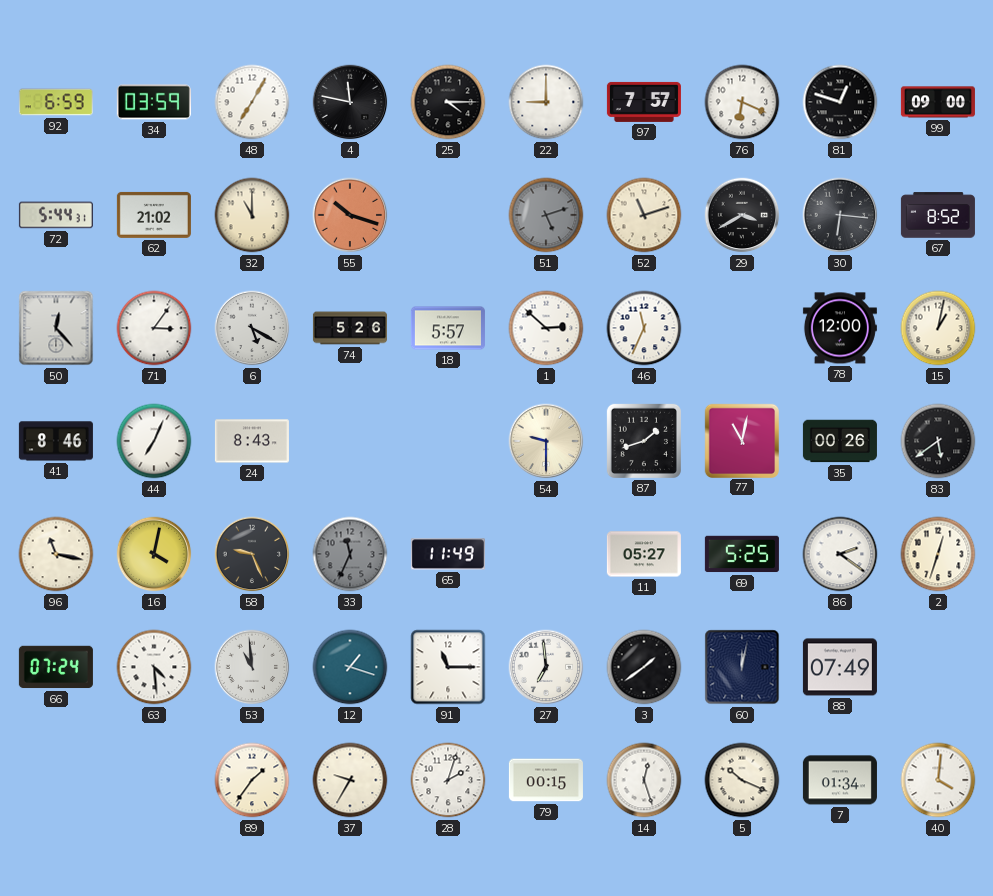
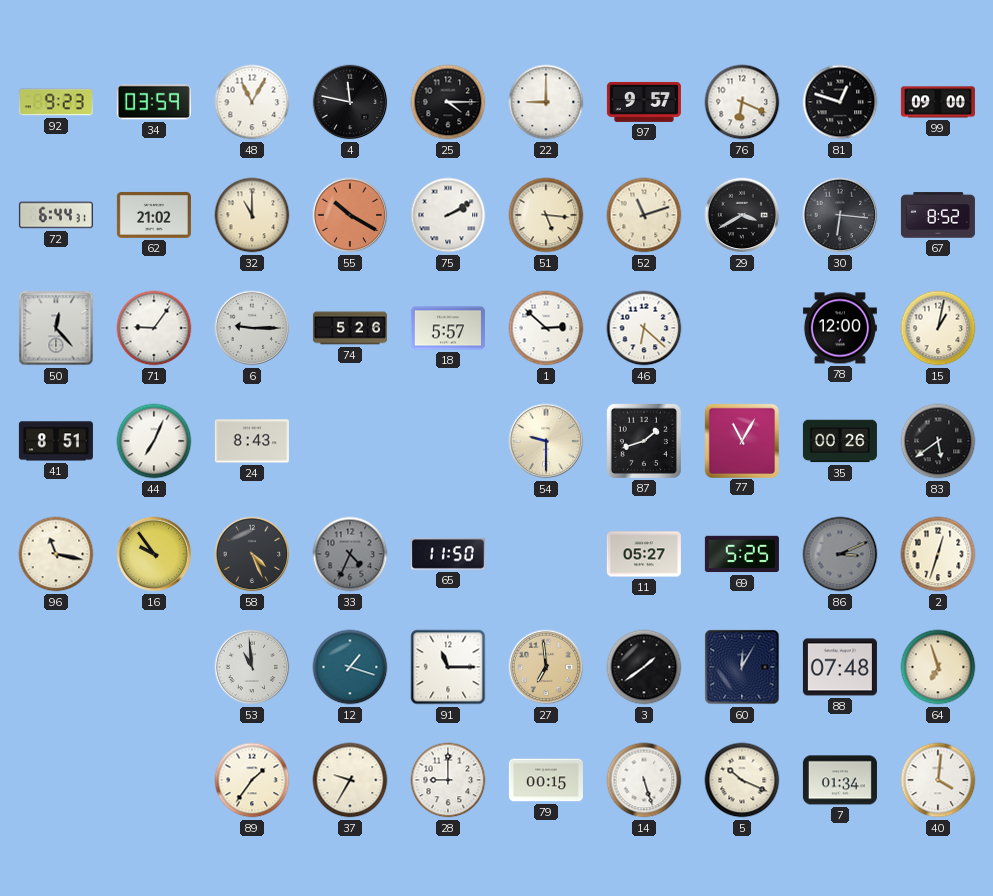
92: 6:59 -> 9:23 (56, 102)
48: 7:05 -> 11:05 (252, 102)
97: 7:57 -> 9:57 (644, 102)
72: 5:44 -> 6:44 (56, 215)
55: 10:18 -> 10:20 (350, 215)
75: none -> 2:10 (448, 215)
51: 5:12 -> 5:16 (546, 215)
51 dial: grey -> cream (546, 215)
71: 3:06 -> 9:06 (154, 328)
6: 5:20 -> 9:15 (252, 328)
46: 11:34 -> 6:22 (644, 328)
41: 8:46 -> 8:51 (56, 441)
77: 11:02 -> 11:05 (741, 440)
16: 4:02 -> 9:54 (154, 554)
58: 9:26 -> 4:26 (252, 554)
33: 11:34 -> 4:34 (350, 554)
65: 11:49 -> 11:50 (448, 554)
86: 2:21 -> 3:11 (840, 554)
86 dial: white -> grey (840, 554)
66: 07:24 -> none (56, 667)
63: 4:29 -> none (154, 667)
27 dial: white -> champagne (546, 667)
60: 12:02 -> 12:05 (742, 667)
88: 07:49 -> 07:48 (840, 667)
64: none -> 6:57 (938, 667)
28: 2:03 -> 9:00 (448, 780)
14: 12:27 -> 5:27 (644, 780)
